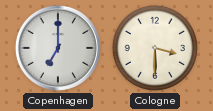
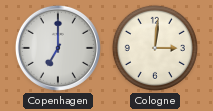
Cologne: 3:30 -> 3:01 (155, 48)
